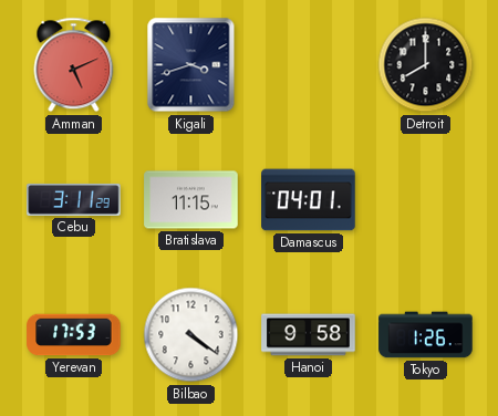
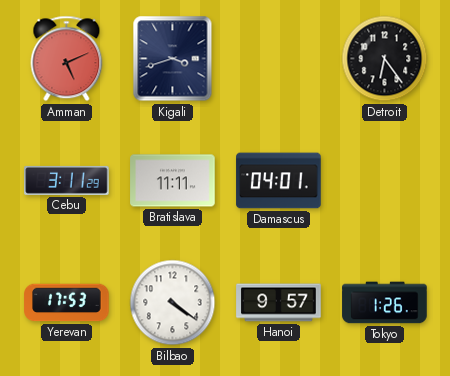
Detroit: 8:00 -> 6:24 (385, 59)
Bratislava: 11:15 -> 11:11 (173, 181)
Hanoi: 9:58 -> 9:57 (279, 303)
